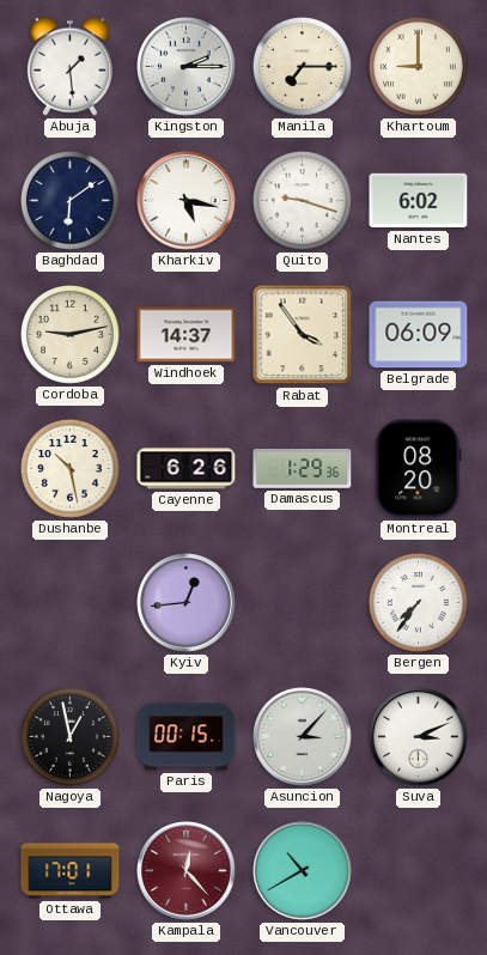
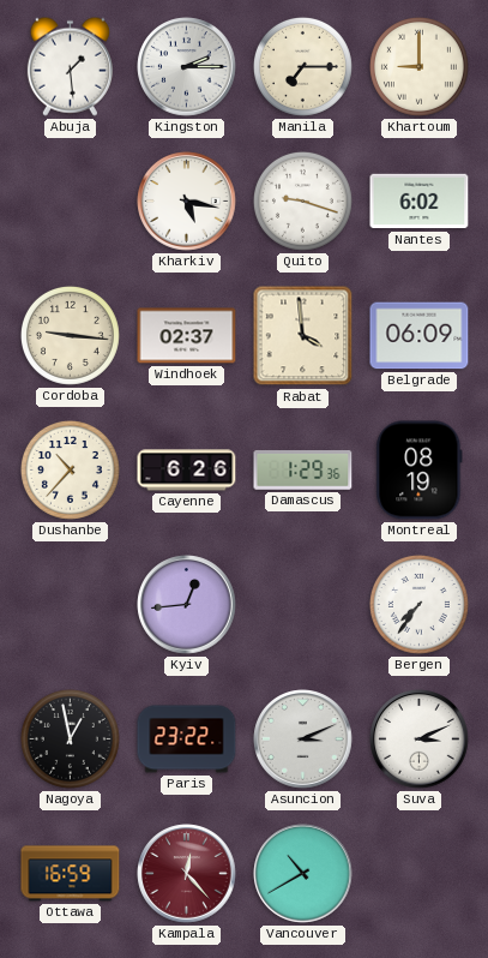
Baghdad: 6:09 -> none (69, 200)
Cordoba: 9:13 -> 9:16 (70, 335)
Windhoek: 14:37 -> 02:37 (187, 336)
Rabat: 3:54 -> 3:59 (303, 336)
Dushanbe: 10:28 -> 10:37 (70, 469)
Montreal: 08:20 -> 08:19 (420, 471)
Paris: 00:15 -> 23:22 (187, 740)
Asuncion: 3:07 -> 3:11 (303, 740)
Ottawa: 17:01 -> 16:59 (71, 874)
